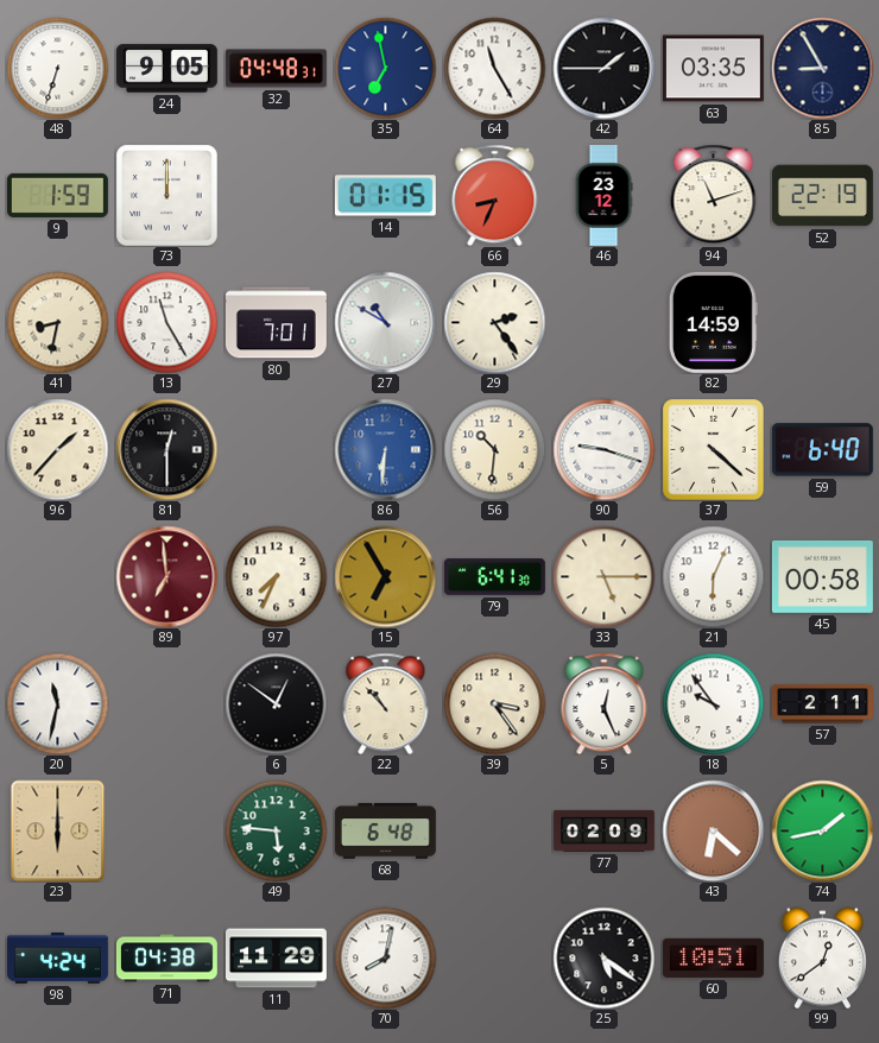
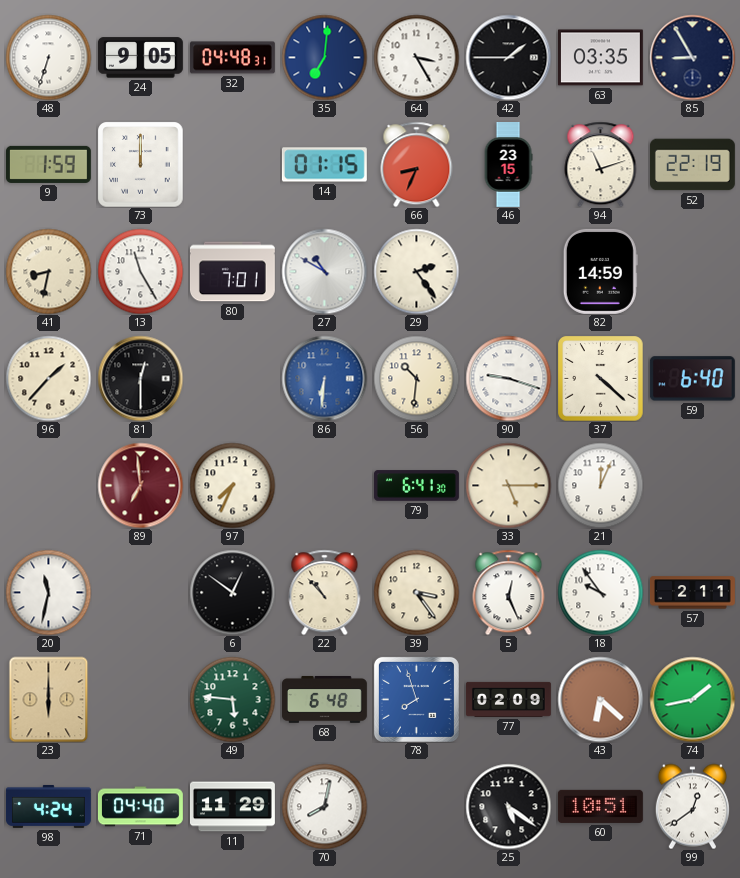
35: 6:58 -> 7:01 (324, 57)
64: 11:25 -> 3:25 (416, 57)
46: 23:12 -> 23:15 (508, 165)
15: 6:55 -> none (385, 576)
21: 6:04 -> 12:04 (600, 485)
45: 00:58 -> none (822, 577)
78: none -> 7:57 (416, 699)
71: 04:38 -> 04:40 (140, 807)
